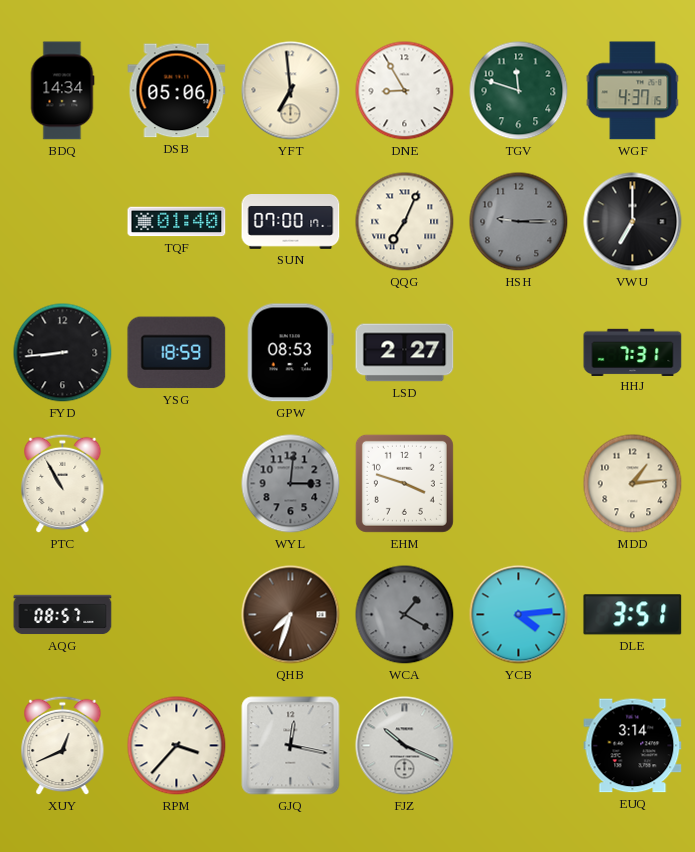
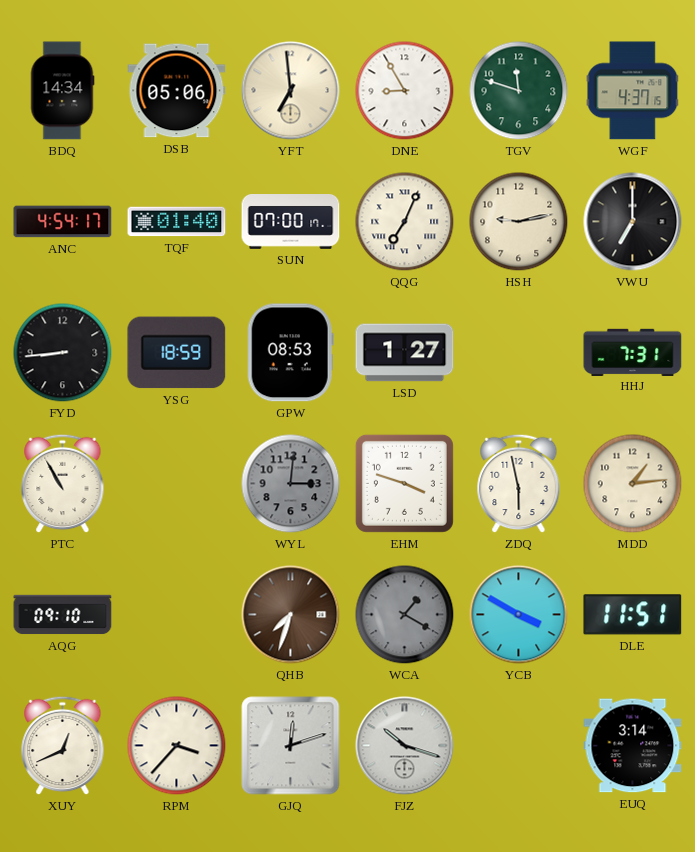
ANC: none -> 4:54 (63, 222)
HSH: 9:15 -> 9:13 (519, 222)
HSH dial: grey -> cream (519, 222)
LSD: 2:27 -> 1:27 (405, 353)
ZDQ: none -> 5:58 (519, 484)
AQG: 08:57 -> 09:10 (63, 615)
YCB: 4:14 -> 3:50 (519, 615)
DLE: 3:51 -> 11:51 (633, 615)
GJQ: 12:17 -> 12:12 (291, 746)
FJZ: 10:19 -> 10:18 (405, 746)
